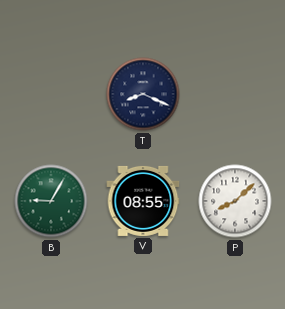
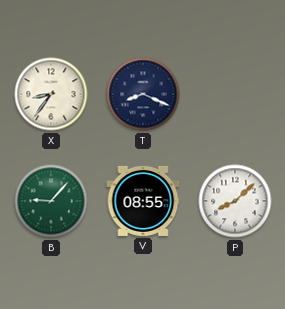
X: none -> 8:36 (51, 94)
B: 9:05 -> 9:07 (51, 201)
